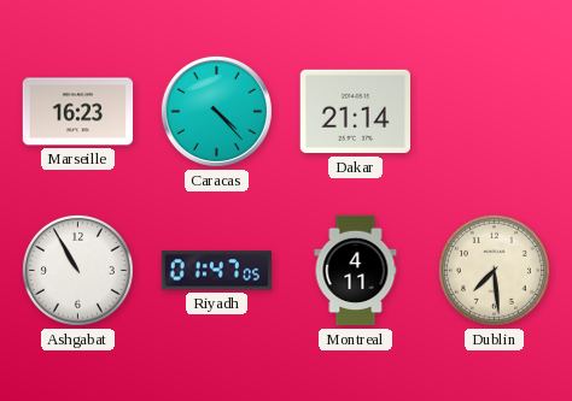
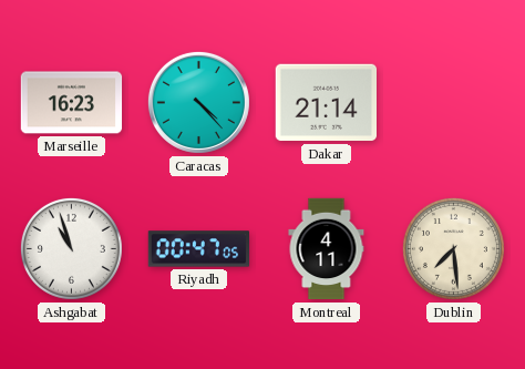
Ashgabat: 10:55 -> 10:57 (71, 248)
Riyadh: 01:47 -> 00:47 (199, 249)
